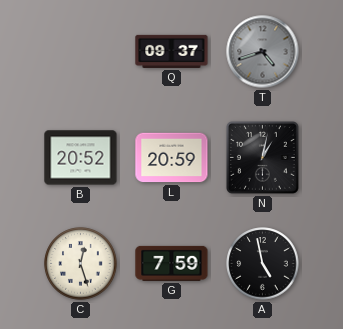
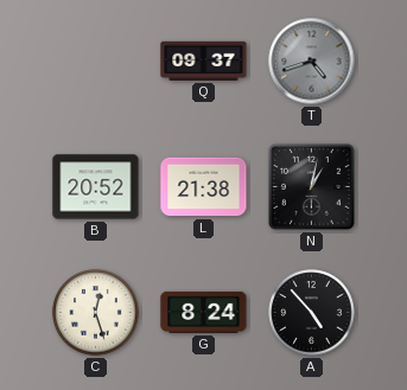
L: 20:59 -> 21:38 (204, 187)
G: 7:59 -> 8:24 (204, 312)
A: 4:58 -> 4:53 (312, 313)
